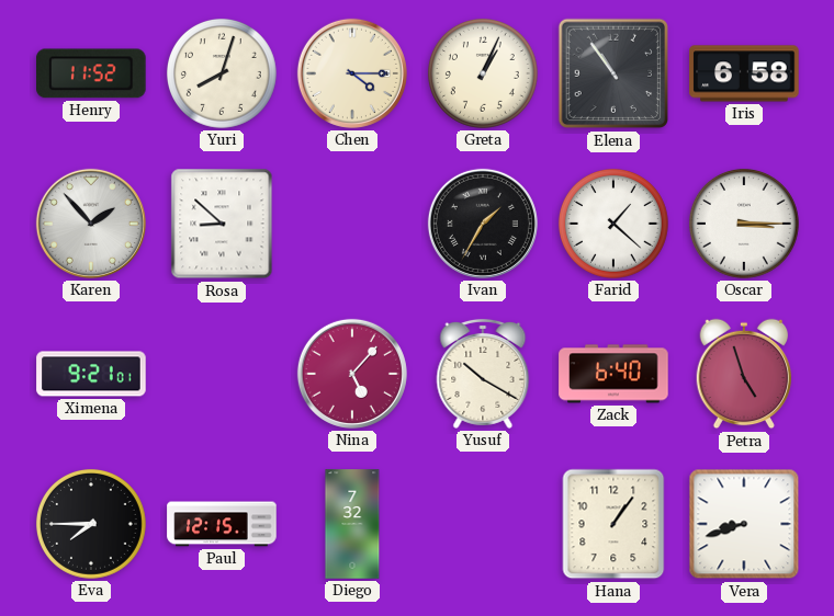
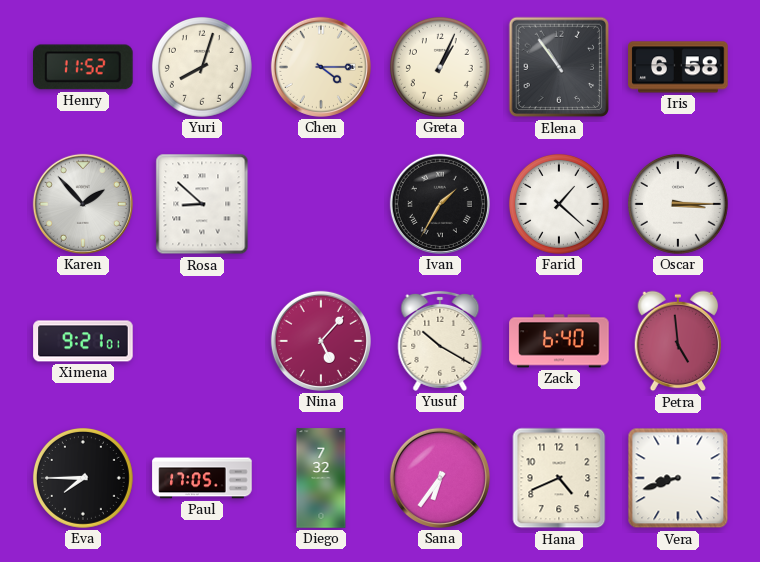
Petra: 4:57 -> 4:59 (678, 341)
Paul: 12:15 -> 17:05 (202, 478)
Sana: none -> 6:36 (440, 478)
Hana: 1:06 -> 4:41 (559, 478)
